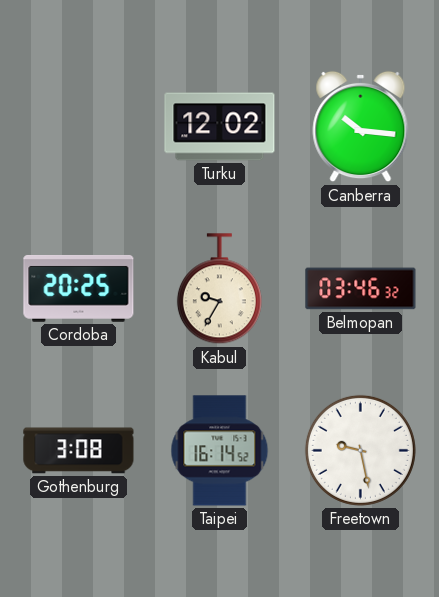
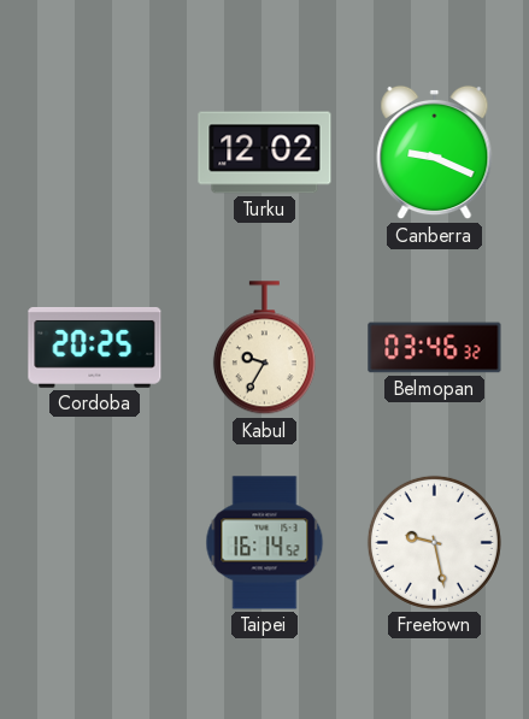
Canberra: 10:16 -> 9:19 (435, 153)
Gothenburg: 3:08 -> none (79, 451)
